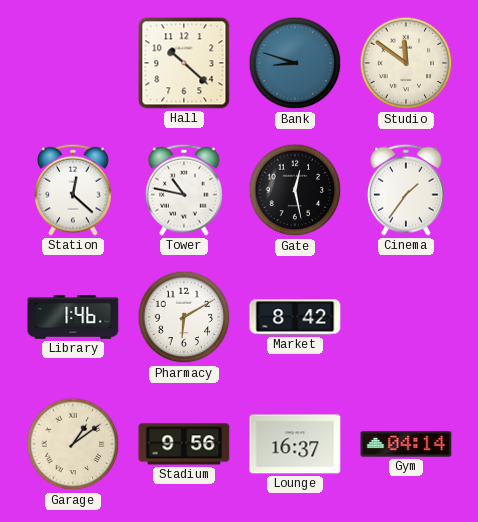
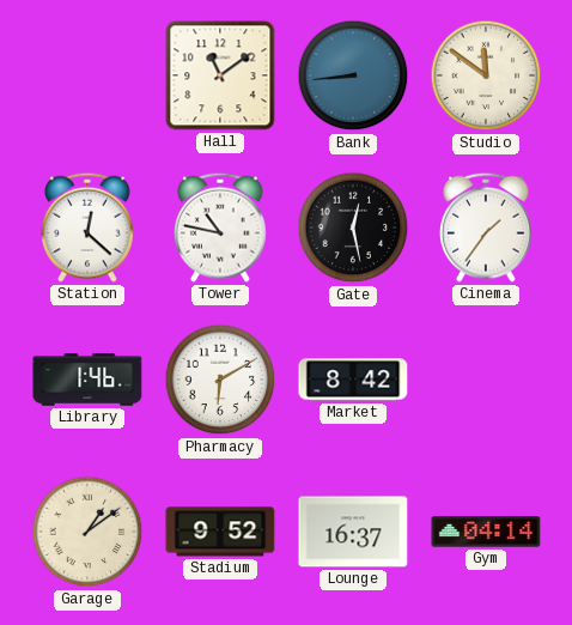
Hall: 10:22 -> 11:09 (220, 75)
Bank: 8:48 -> 8:44 (353, 75)
Stadium: 9:56 -> 9:52 (220, 532)
